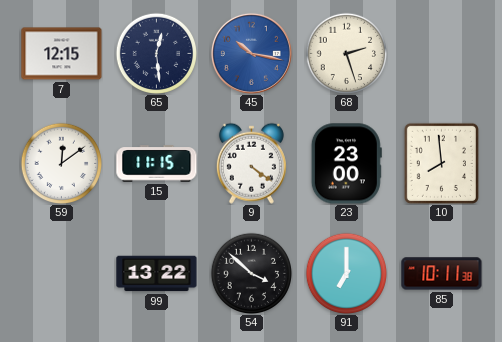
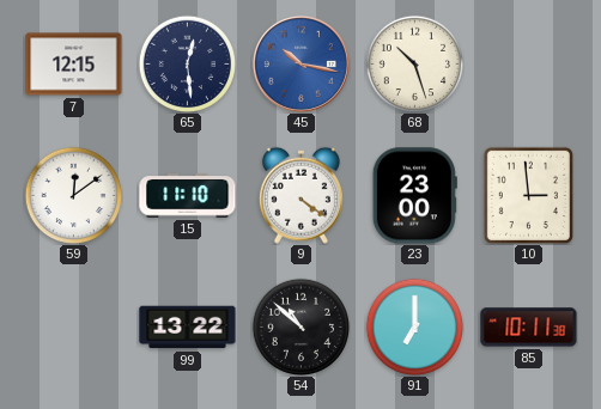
68: 2:27 -> 10:27 (414, 63)
15: 11:15 -> 11:10 (188, 196)
10: 7:59 -> 2:59 (528, 195)
54: 3:52 -> 10:52 (300, 326)
